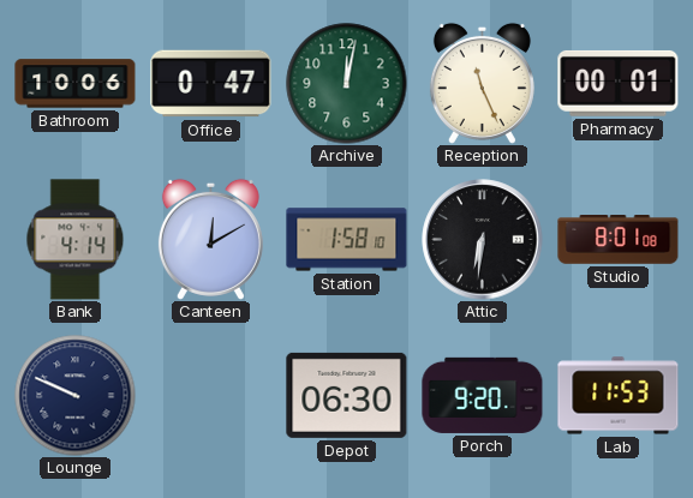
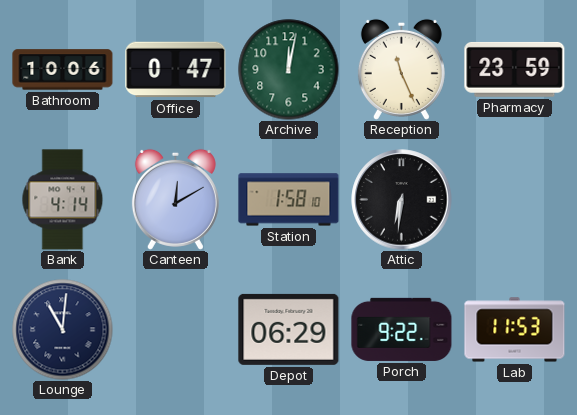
Pharmacy: 00:01 -> 23:59 (515, 69)
Studio: 8:01 -> none (619, 240)
Lounge: 9:49 -> 11:01 (63, 330)
Depot: 06:30 -> 06:29 (289, 329)
Porch: 9:20 -> 9:22 (402, 329)
